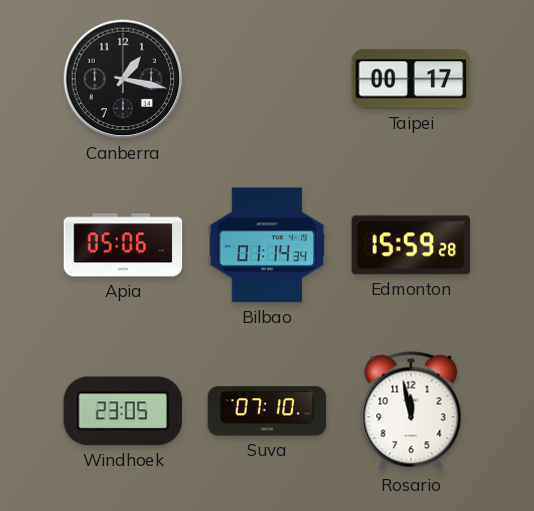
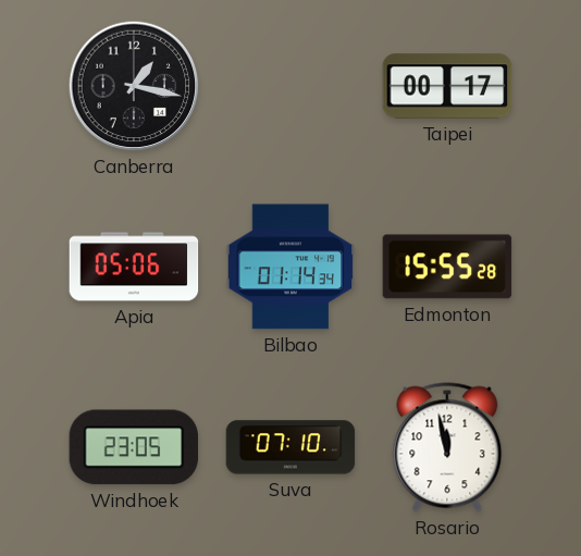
Edmonton: 15:59 -> 15:55 (447, 267)
